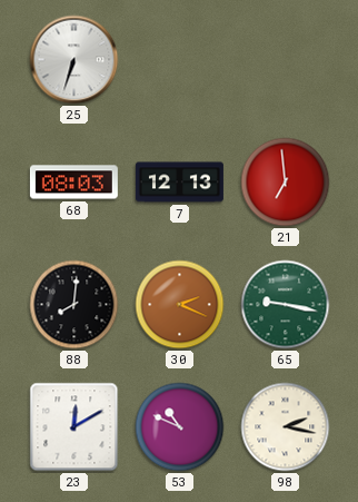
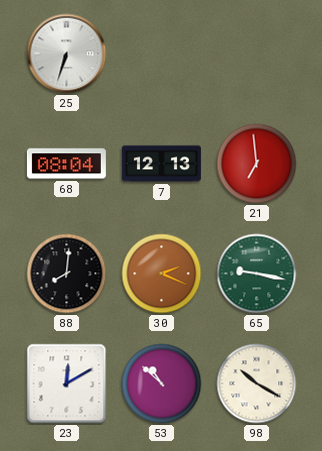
68: 08:03 -> 08:04 (66, 164)
53: 10:49 -> 10:52 (162, 384)
98: 2:17 -> 10:20 (257, 384)
